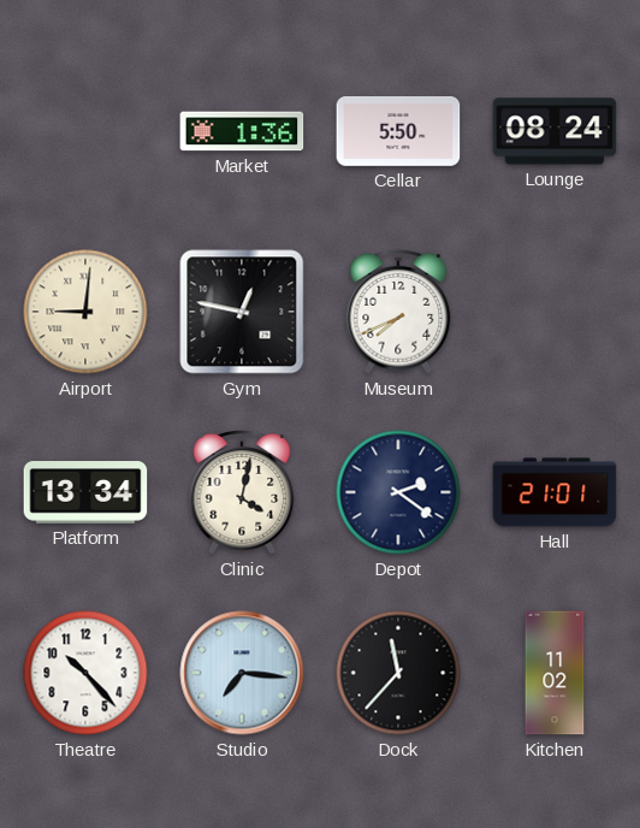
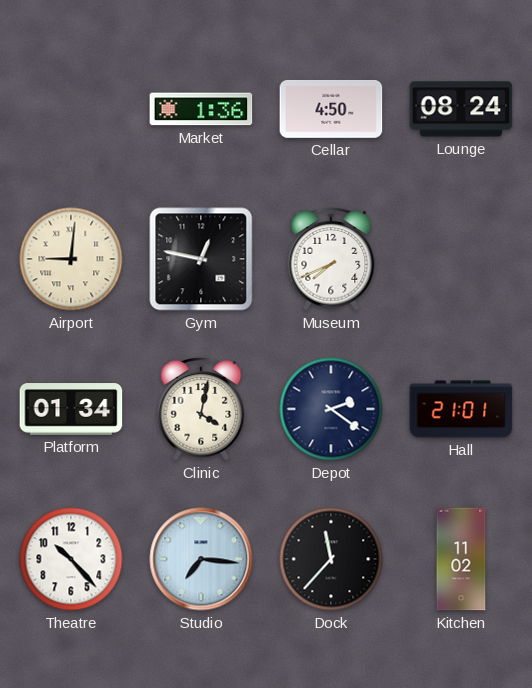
Cellar: 5:50 -> 4:50 (331, 109)
Platform: 13:34 -> 01:34 (71, 409)
